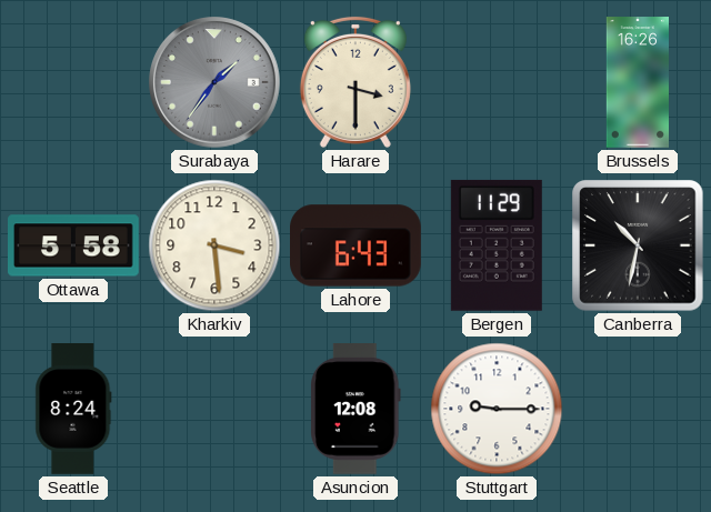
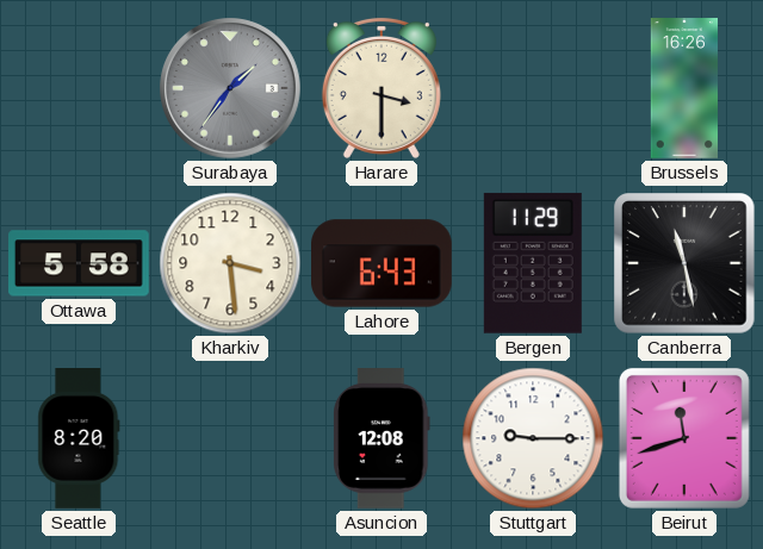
Canberra: 10:32 -> 11:28 (684, 263)
Seattle: 8:24 -> 8:20 (79, 439)
Beirut: none -> 11:42 (684, 438)
